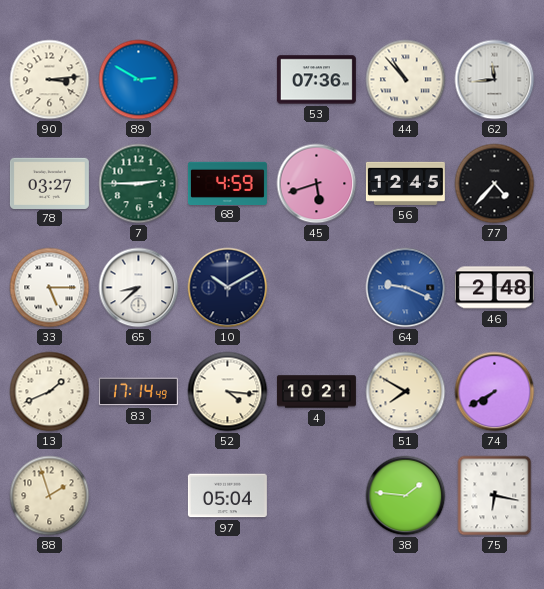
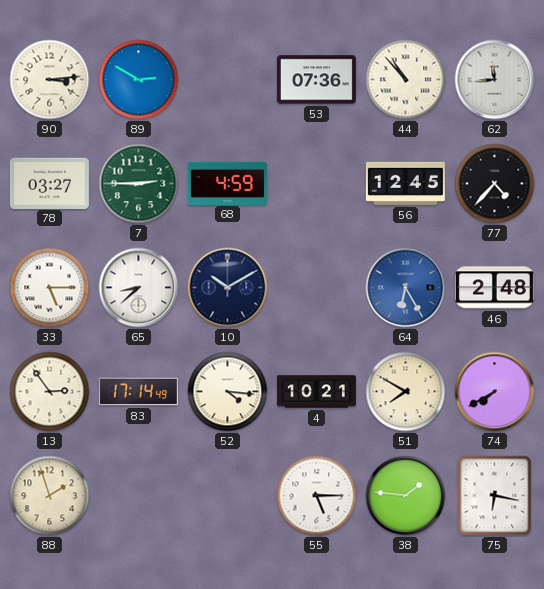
45: 5:42 -> none (317, 184)
64: 9:19 -> 6:25 (406, 288)
13: 1:41 -> 2:54 (50, 392)
97: 05:04 -> none (227, 496)
55: none -> 5:15 (317, 496)
